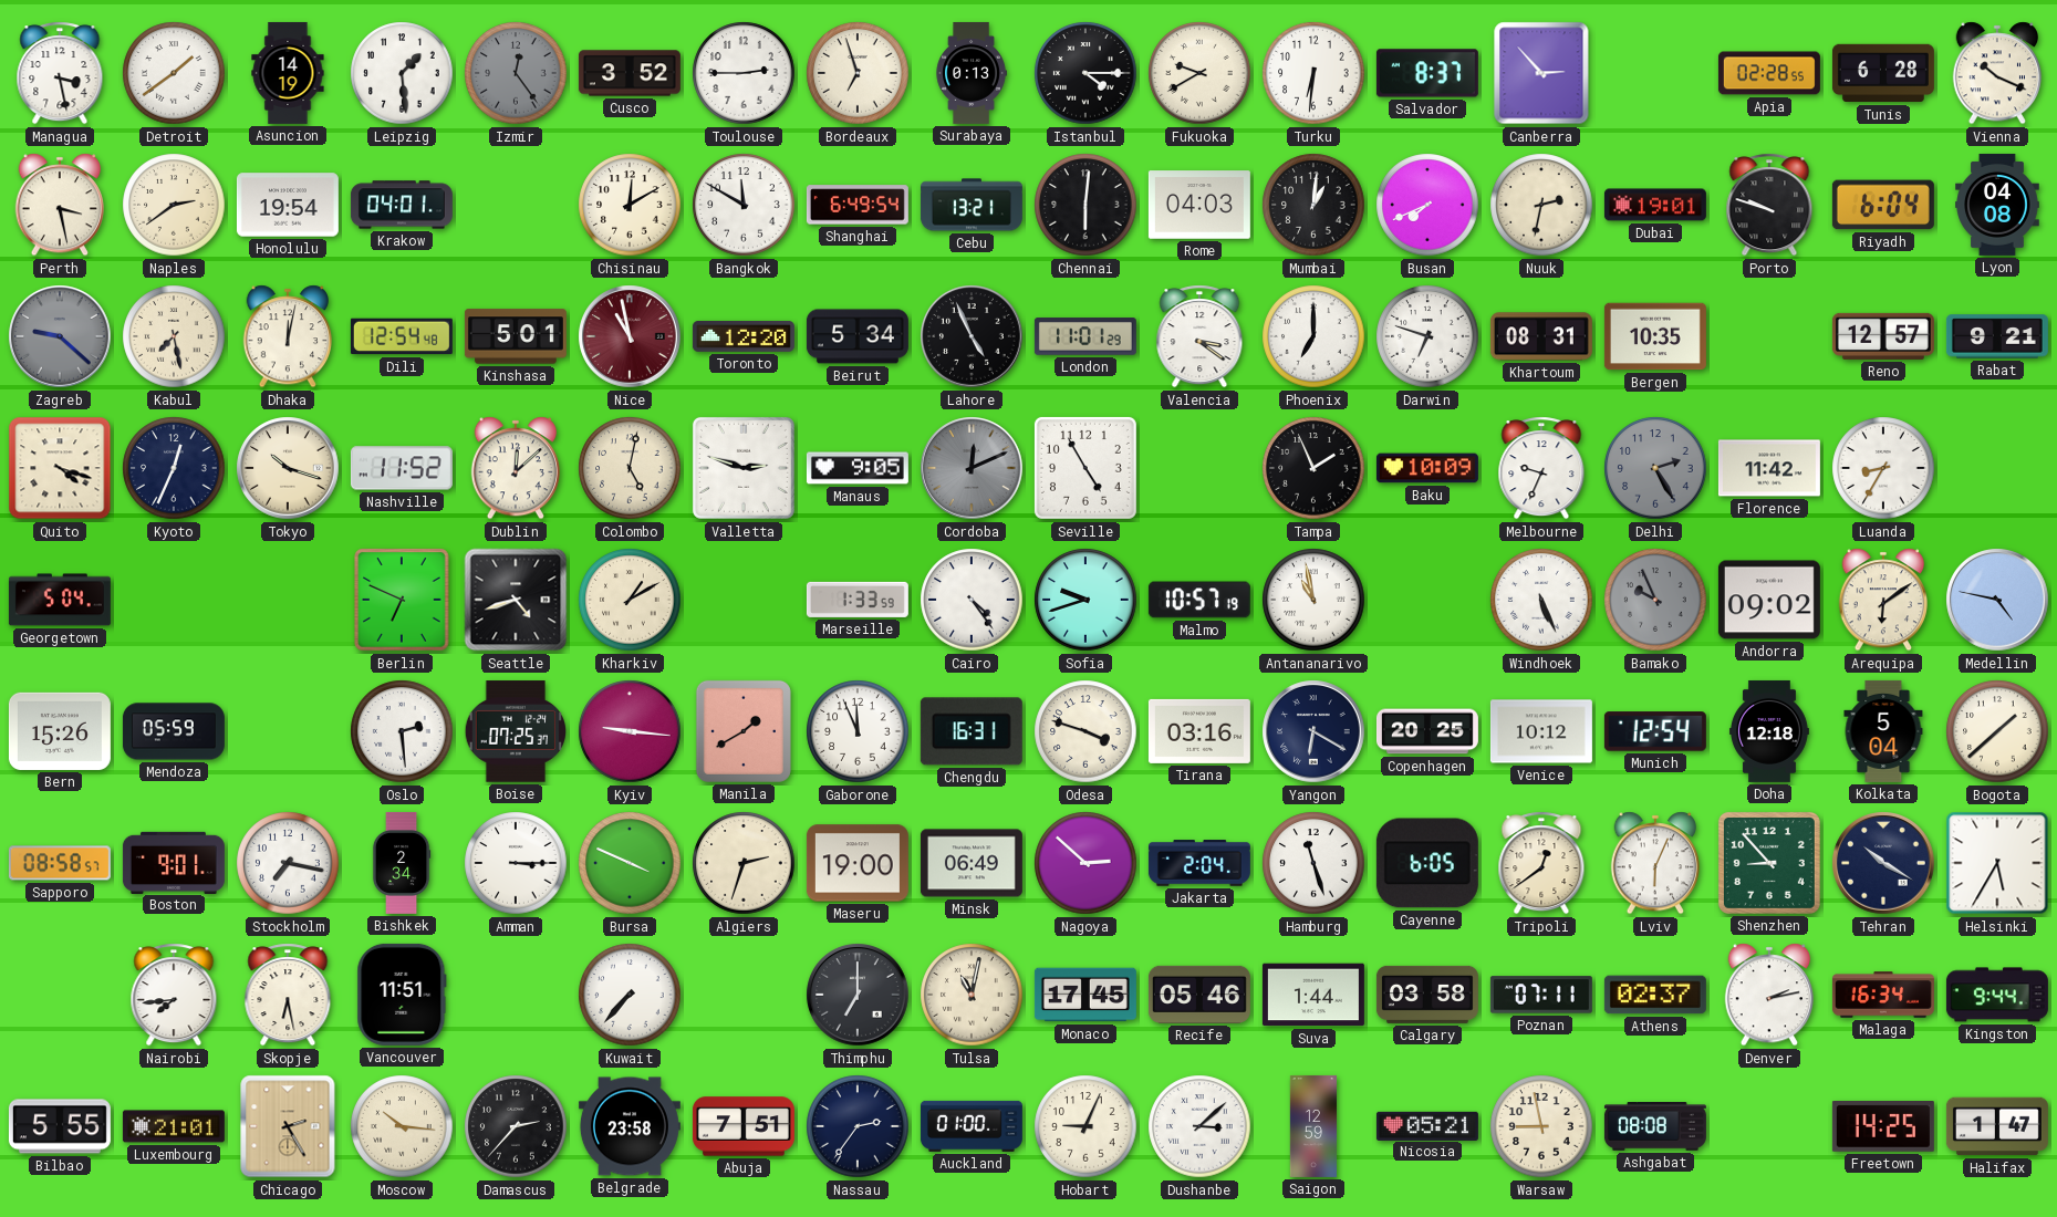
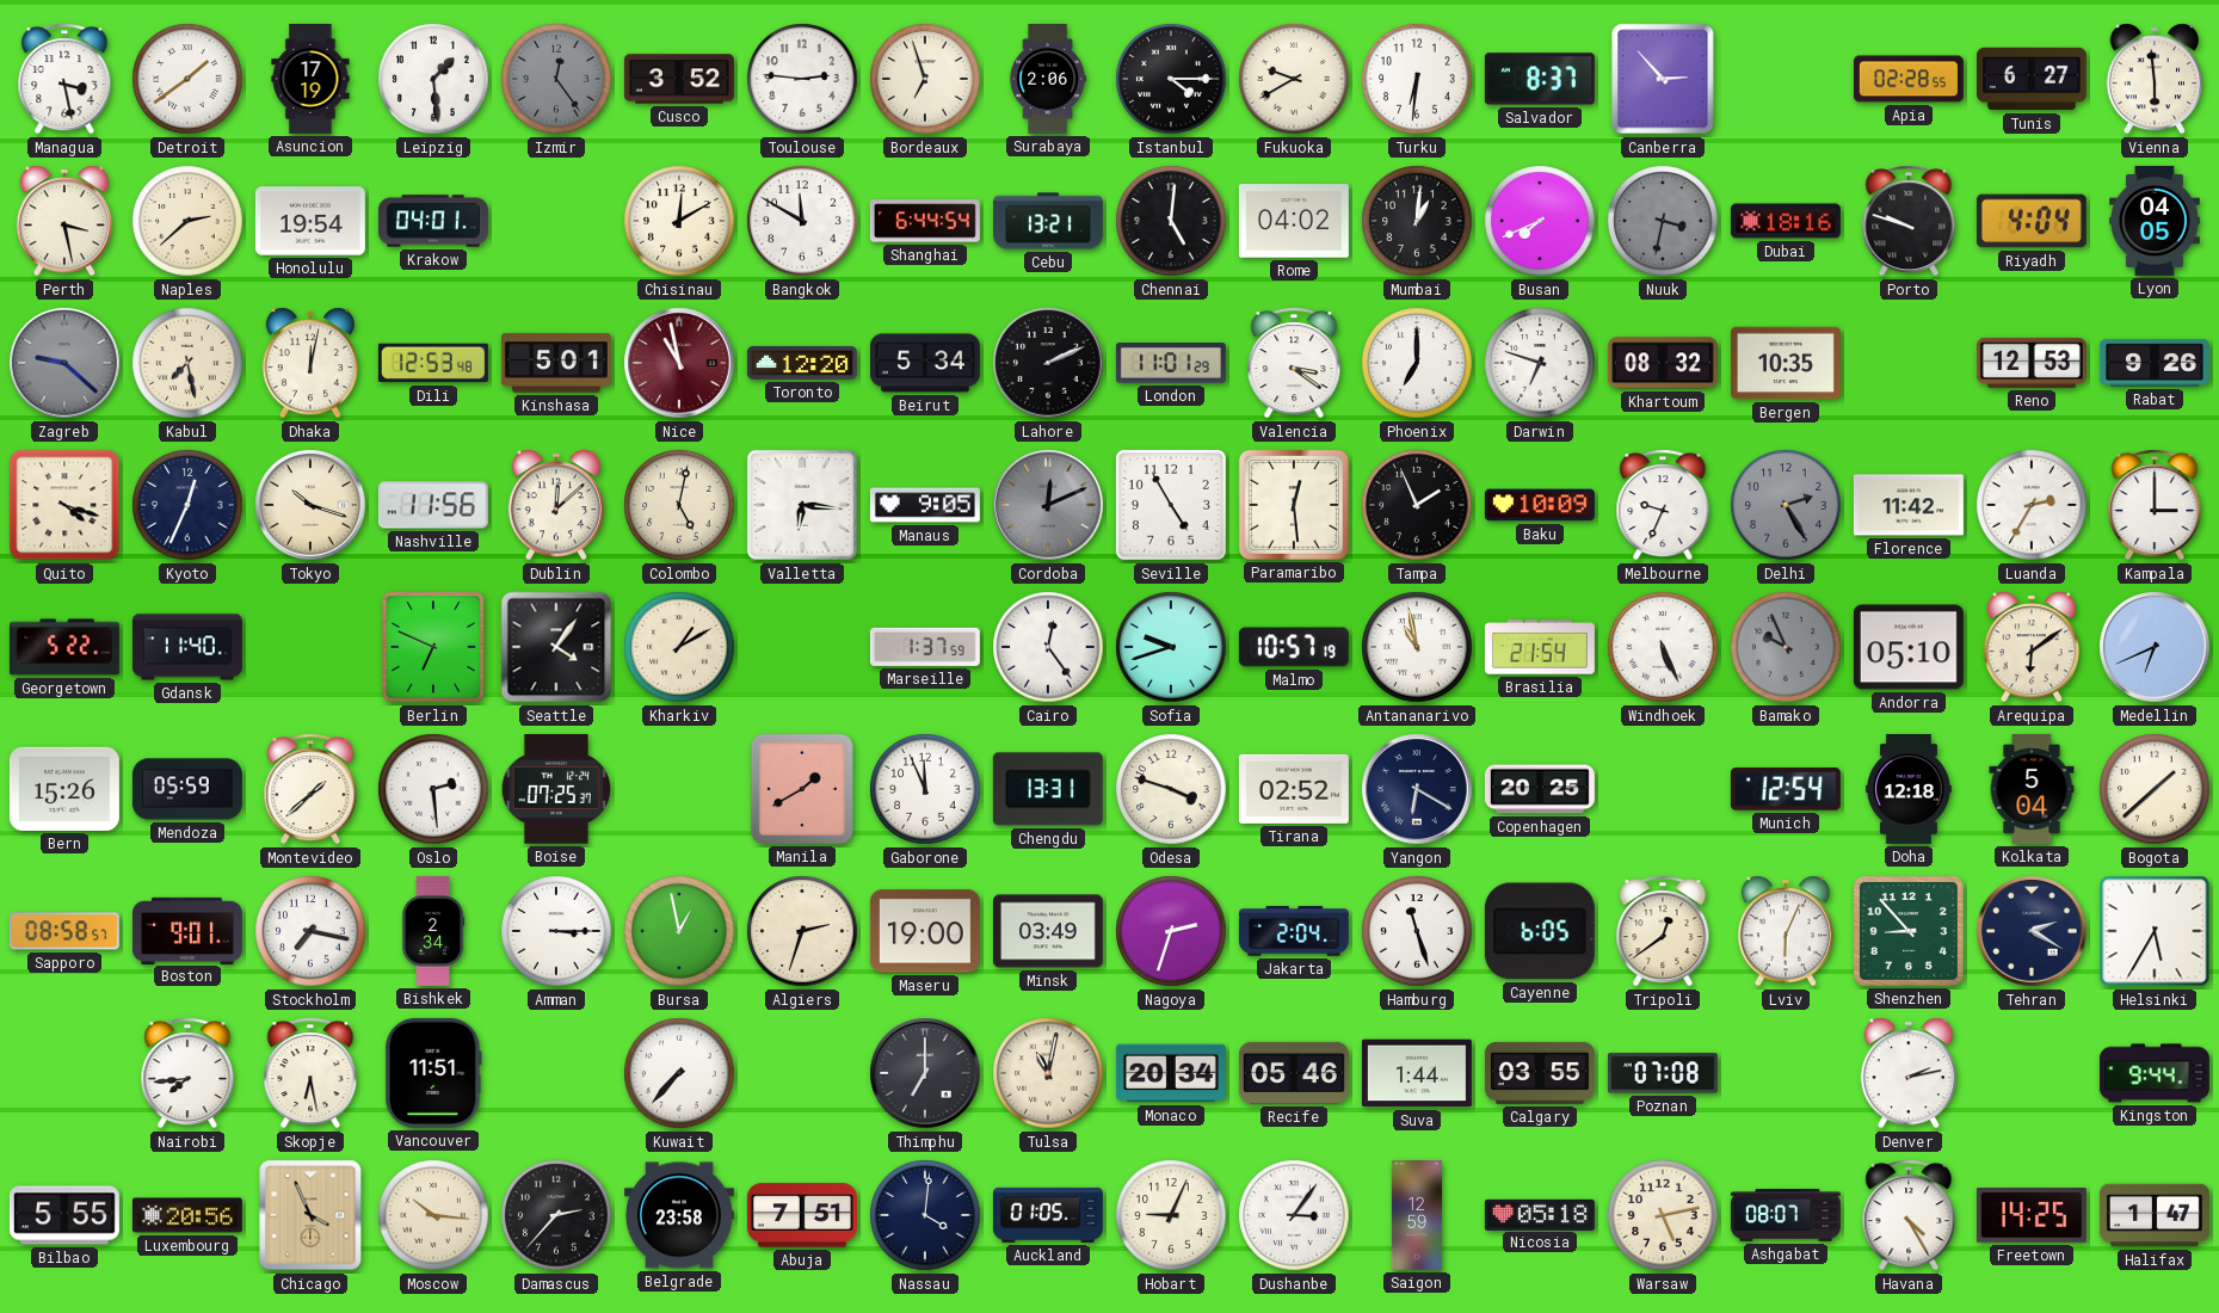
Asuncion: 14:19 -> 17:19 (310, 79)
Toulouse: 2:45 -> 2:46 (802, 79)
Surabaya: 0:13 -> 2:06 (1048, 79)
Tunis: 6:28 -> 6:27 (2032, 79)
Vienna: 10:19 -> 5:59 (2153, 79)
Naples: 2:39 -> 2:38 (187, 221)
Shanghai: 6:49 -> 6:44 (925, 221)
Chennai: 6:01 -> 5:01 (1171, 221)
Rome: 04:03 -> 04:02 (1294, 221)
Nuuk: 2:32 -> 3:32 (1663, 221)
Nuuk dial: cream -> grey (1663, 221)
Dubai: 19:01 -> 18:16 (1786, 221)
Riyadh: 6:04 -> 4:04 (2032, 221)
Lyon: 04:08 -> 04:05 (2155, 221)
Dili: 12:54 -> 12:53 (433, 363)
Lahore: 4:56 -> 2:11 (1048, 363)
Khartoum: 08:31 -> 08:32 (1663, 363)
Reno: 12:57 -> 12:53 (2032, 363)
Rabat: 9:21 -> 9:26 (2155, 363)
Nashville: 11:52 -> 11:56 (433, 505)
Valletta: 2:48 -> 6:16 (802, 505)
Paramaribo: none -> 12:29 (1294, 505)
Luanda: 8:35 -> 2:35 (2032, 505)
Kampala: none -> 3:00 (2155, 505)
Georgetown: 5:04 -> 5:22 (64, 647)
Gdansk: none -> 11:40 (187, 647)
Seattle: 4:42 -> 4:06 (556, 647)
Marseille: 1:33 -> 1:37 (925, 647)
Cairo: 4:24 -> 12:24 (1048, 647)
Brasilia: none -> 21:54 (1540, 647)
Andorra: 09:02 -> 05:10 (1909, 647)
Medellin: 4:47 -> 6:41 (2155, 647)
Montevideo: none -> 1:38 (310, 789)
Kyiv: 9:16 -> none (630, 731)
Chengdu: 16:31 -> 13:31 (1048, 789)
Tirana: 03:16 -> 02:52 (1294, 789)
Venice: 10:12 -> none (1541, 731)
Bursa: 3:49 -> 12:58 (679, 931)
Minsk: 06:49 -> 03:49 (1048, 931)
Nagoya: 2:52 -> 2:33 (1171, 931)
Tehran: 10:20 -> 2:20 (2032, 931)
Monaco: 17:45 -> 20:34 (1171, 1073)
Calgary: 03:58 -> 03:55 (1540, 1073)
Poznan: 07:11 -> 07:08 (1663, 1073)
Athens: 02:37 -> none (1655, 995)
Malaga: 16:34 -> none (1883, 995)
Luxembourg: 21:01 -> 20:56 (187, 1215)
Chicago: 2:25 -> 3:56 (310, 1215)
Nassau: 2:36 -> 4:01 (925, 1215)
Auckland: 01:00 -> 01:05 (1048, 1215)
Dushanbe: 3:08 -> 3:06 (1294, 1215)
Nicosia: 05:21 -> 05:18 (1540, 1214)
Warsaw: 8:58 -> 5:13 (1663, 1215)
Ashgabat: 08:08 -> 08:07 (1786, 1216)
Havana: none -> 4:25 (1909, 1215)
